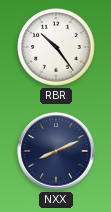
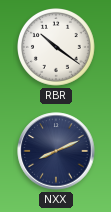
RBR: 10:24 -> 10:21 (57, 48)
